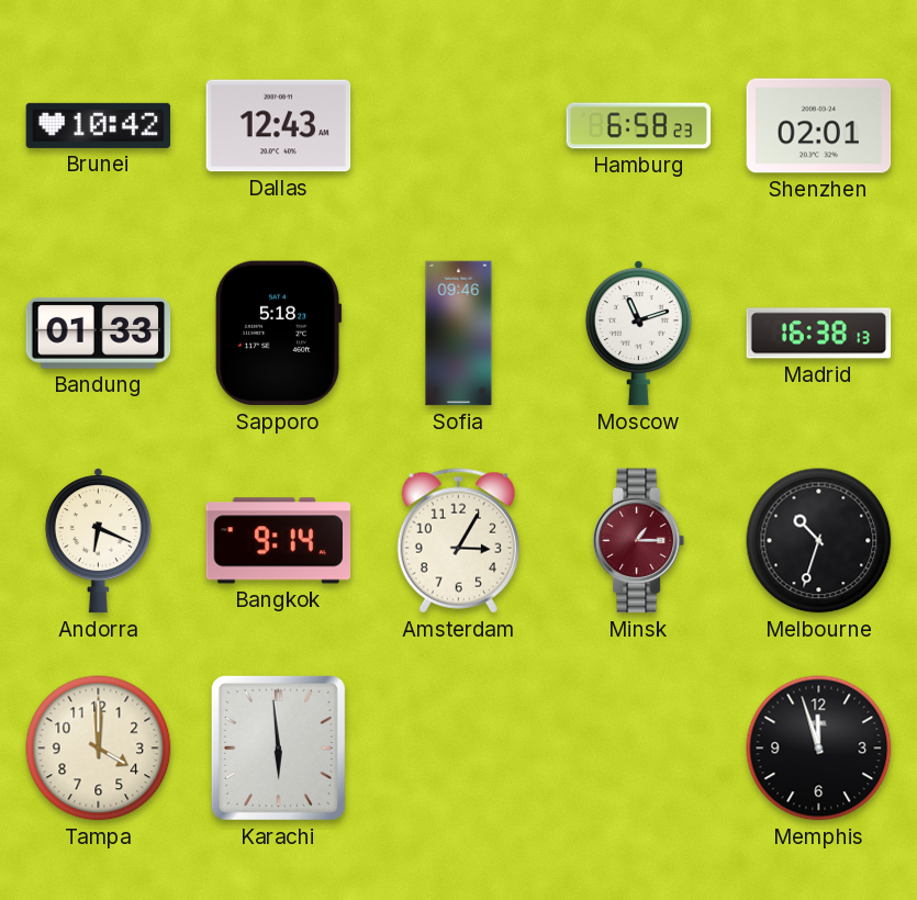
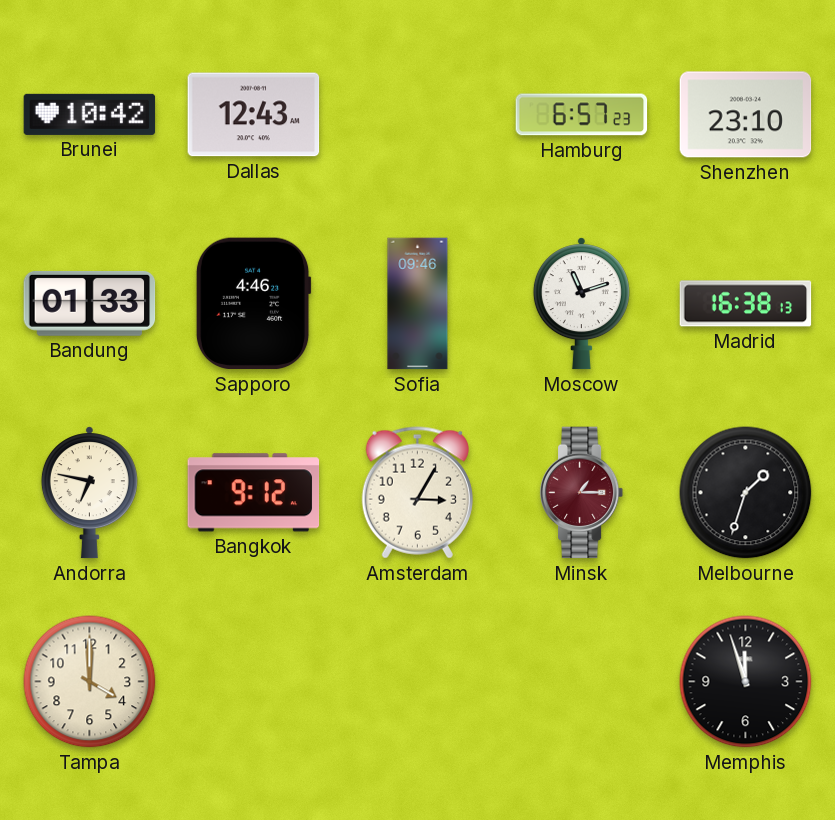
Hamburg: 6:58 -> 6:57 (582, 115)
Shenzhen: 02:01 -> 23:10 (746, 115)
Sapporo: 5:18 -> 4:46 (253, 304)
Andorra: 6:19 -> 6:47 (89, 493)
Bangkok: 9:14 -> 9:12 (254, 493)
Melbourne: 10:33 -> 1:33 (746, 493)
Karachi: 5:59 -> none (278, 747)
